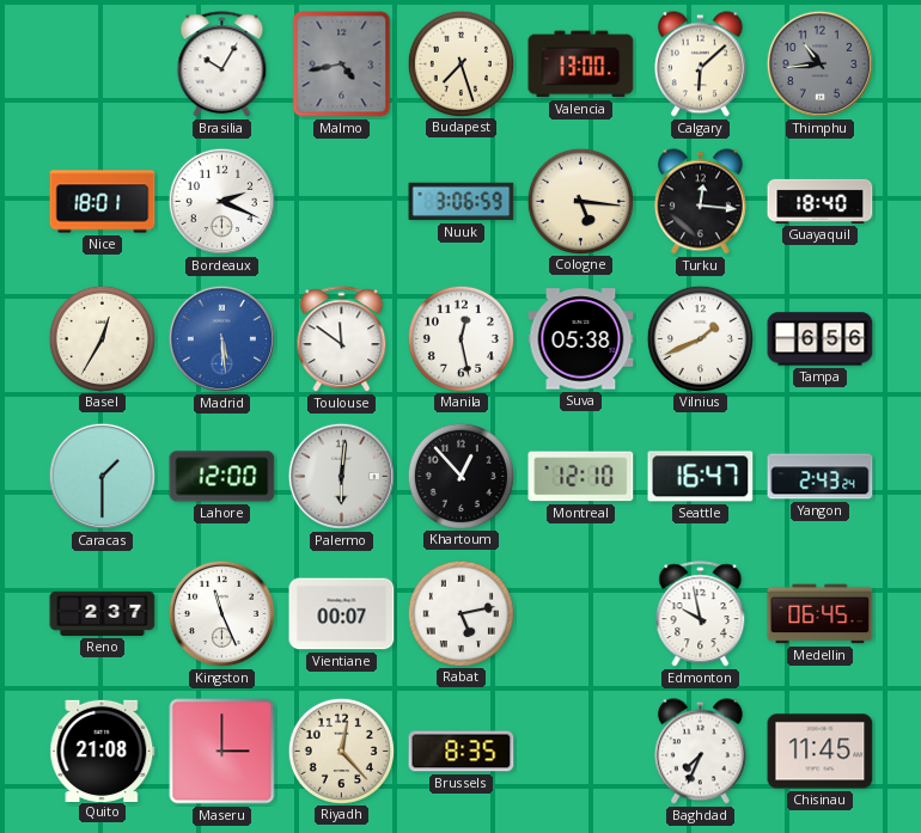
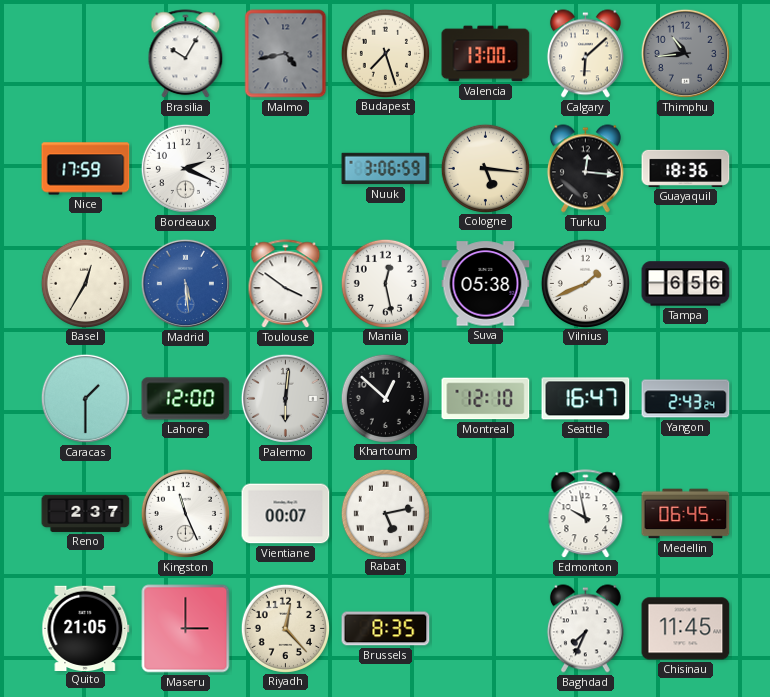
Nice: 18:01 -> 17:59 (86, 169)
Guayaquil: 18:40 -> 18:36 (686, 168)
Toulouse: 11:51 -> 3:51 (286, 284)
Khartoum: 12:53 -> 12:52 (385, 398)
Quito: 21:08 -> 21:05 (86, 628)
